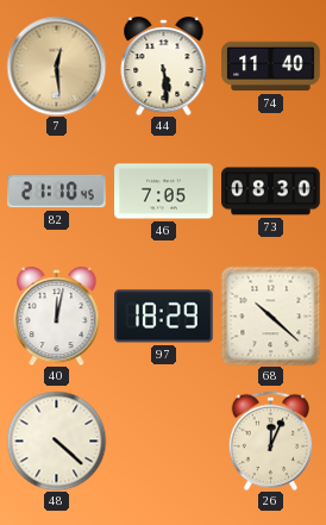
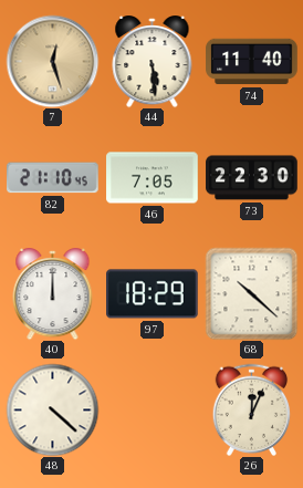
7: 12:29 -> 12:27 (52, 61)
73: 08:30 -> 22:30 (252, 178)
40: 12:02 -> 12:00 (53, 293)
